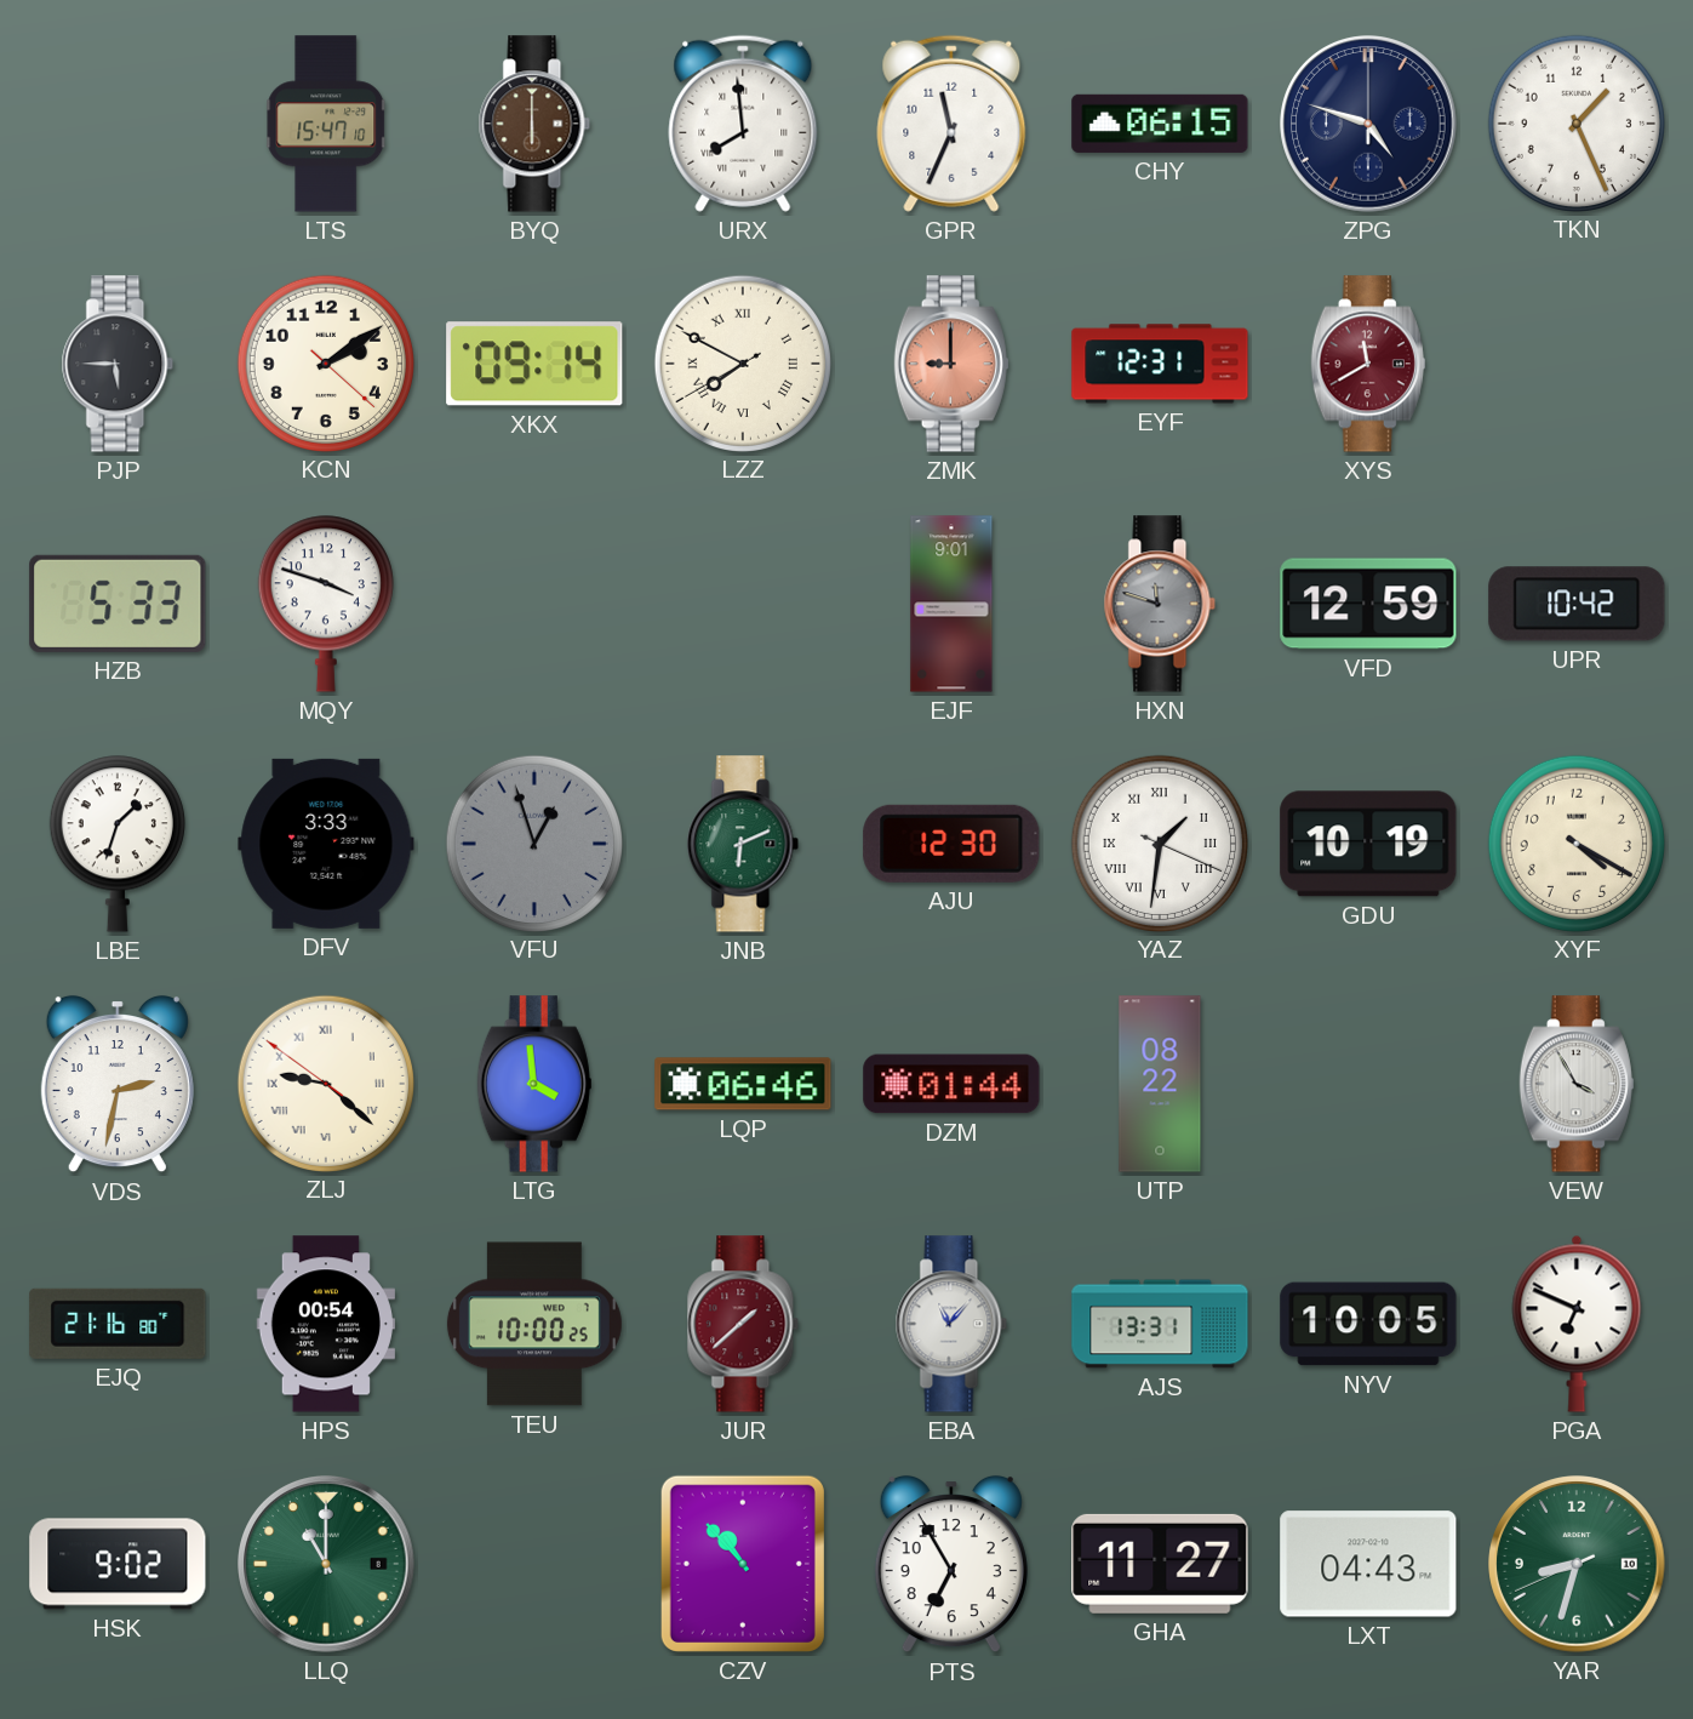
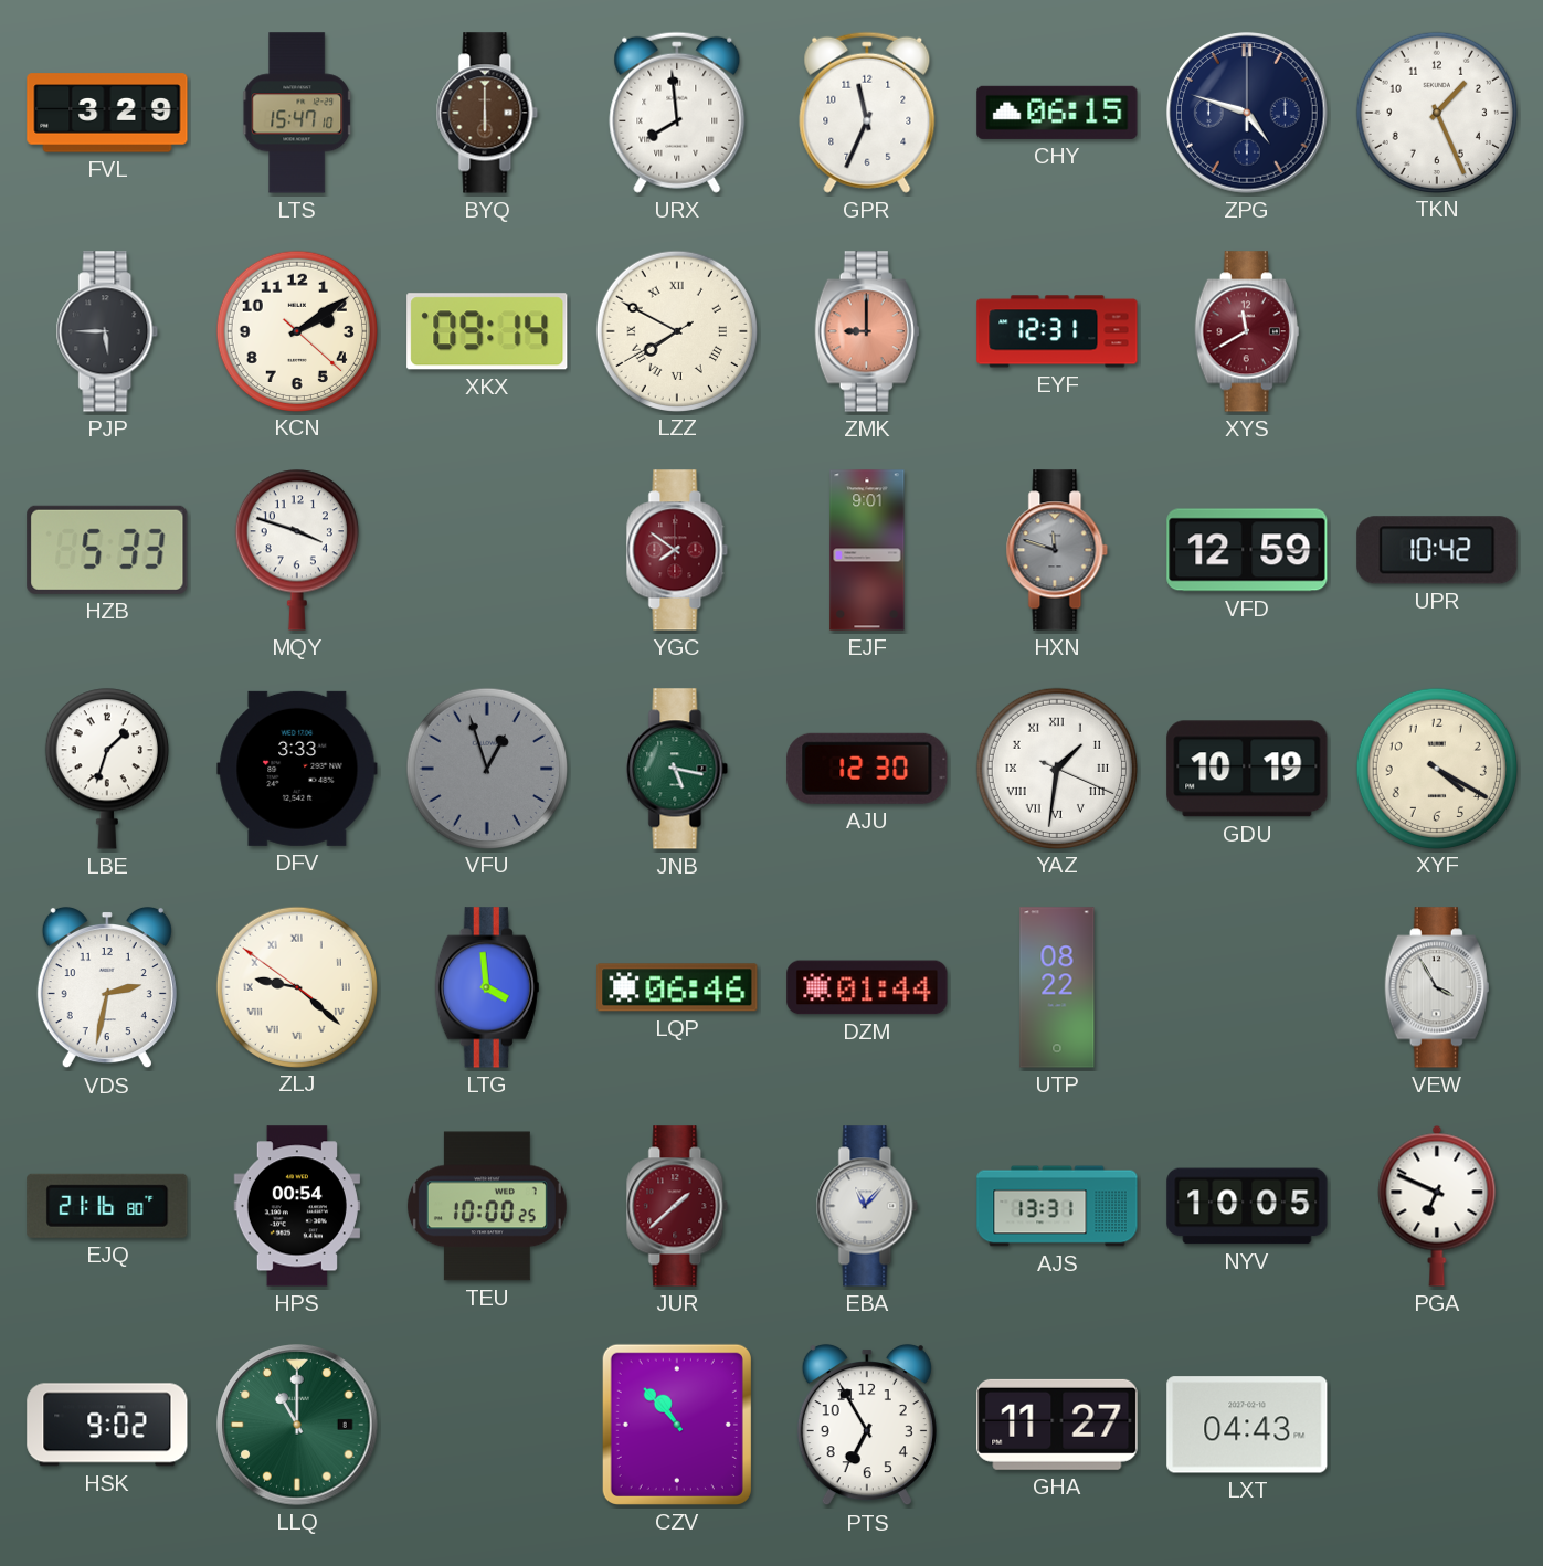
FVL: none -> 3:29 (107, 113)
YGC: none -> 7:51 (677, 550)
JNB: 6:11 -> 5:17 (677, 769)
YAR: 8:32 -> none (1577, 1564)
